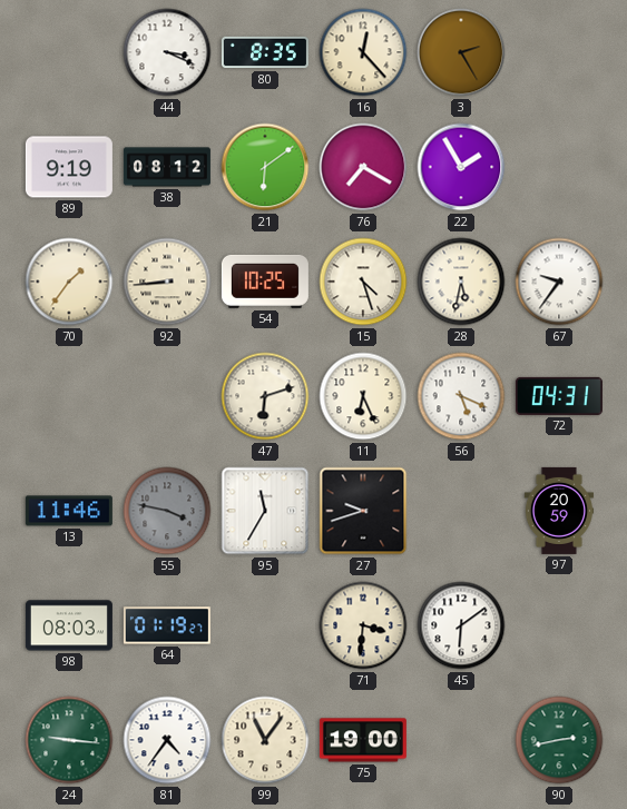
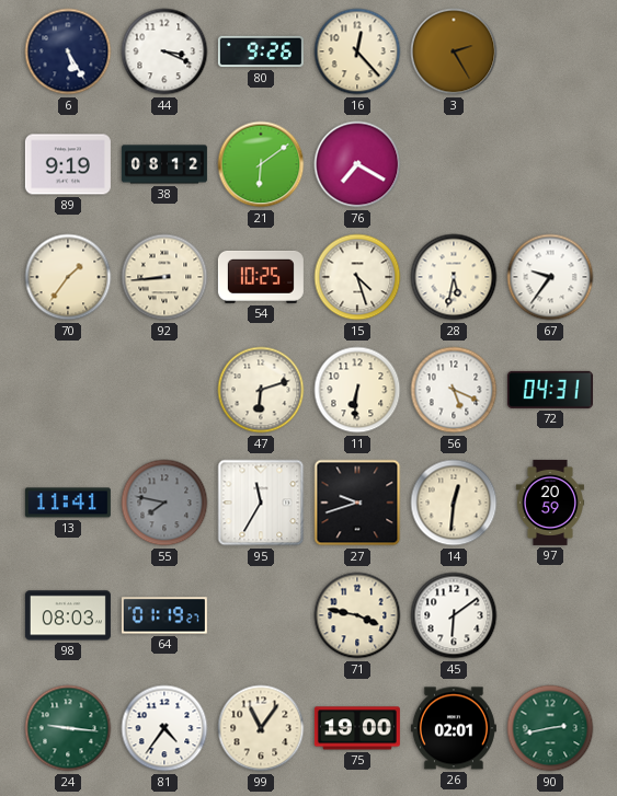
6: none -> 5:25 (68, 51)
80: 8:35 -> 9:26 (261, 51)
22: 1:55 -> none (461, 167)
11: 6:26 -> 6:31 (357, 390)
13: 11:46 -> 11:41 (68, 503)
55: 3:47 -> 7:47 (164, 503)
14: none -> 12:31 (454, 503)
71: 3:31 -> 3:47 (357, 615)
26: none -> 02:01 (454, 728)
